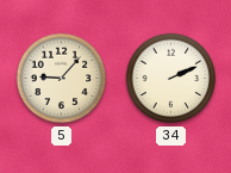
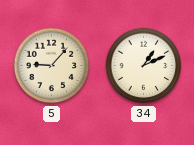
34: 2:11 -> 1:11 (144, 66)
